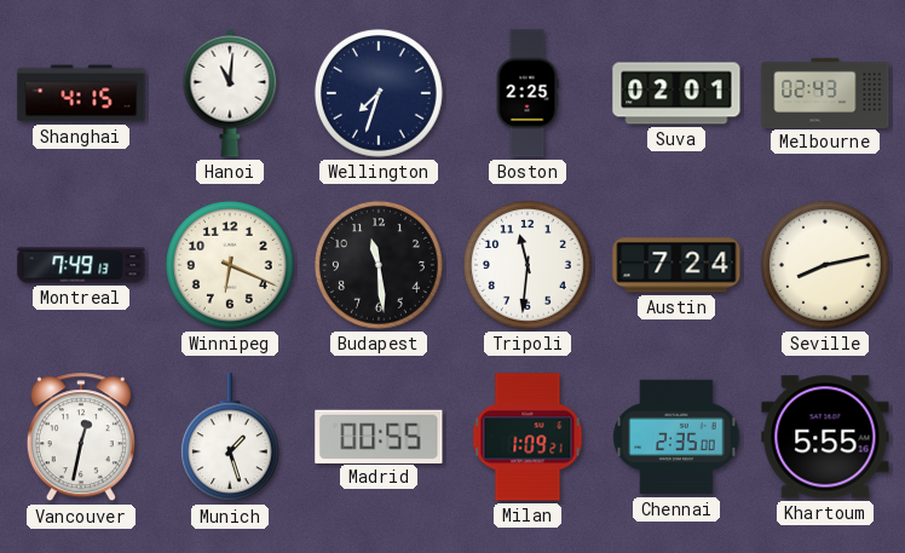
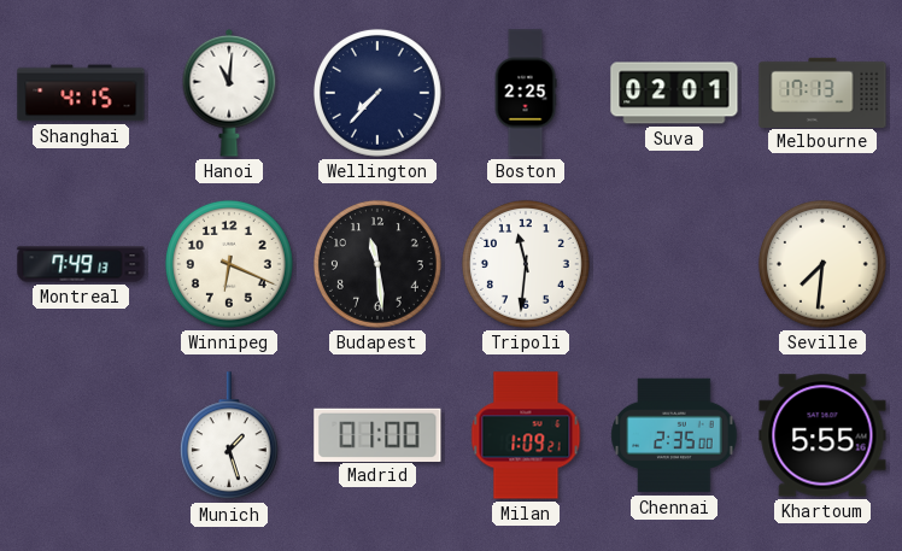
Wellington: 7:33 -> 7:37 (377, 93)
Melbourne: 02:43 -> 17:13 (822, 92)
Austin: 7:24 -> none (676, 265)
Seville: 8:13 -> 7:31 (822, 264)
Vancouver: 12:32 -> none (81, 438)
Madrid: 00:55 -> 01:00 (377, 434)
